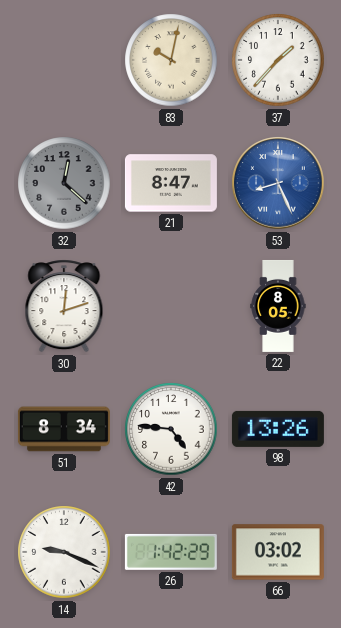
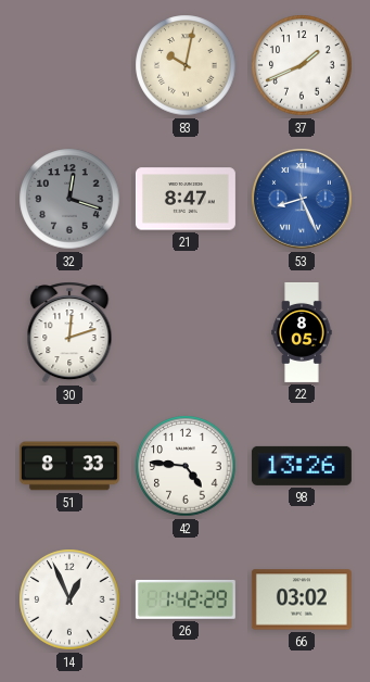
37: 1:37 -> 1:41 (302, 65)
32: 12:22 -> 12:18 (69, 199)
51: 8:34 -> 8:33 (69, 466)
14: 9:19 -> 12:56 (69, 599)
